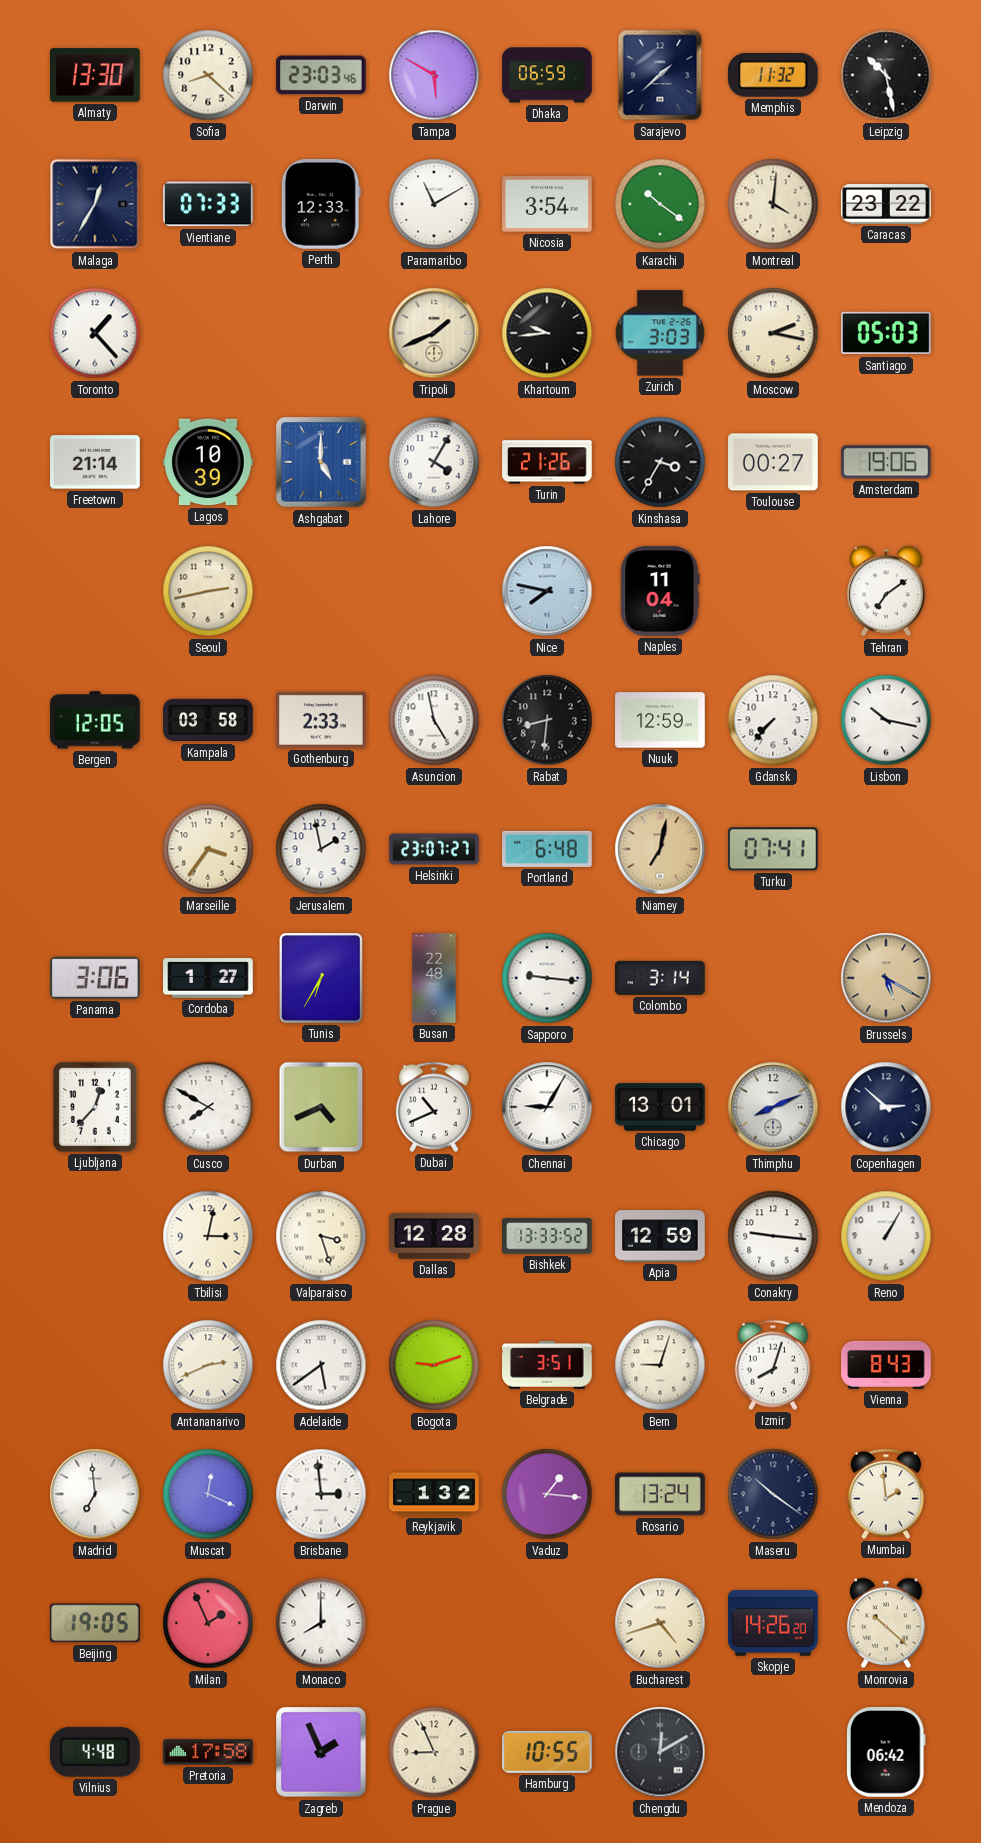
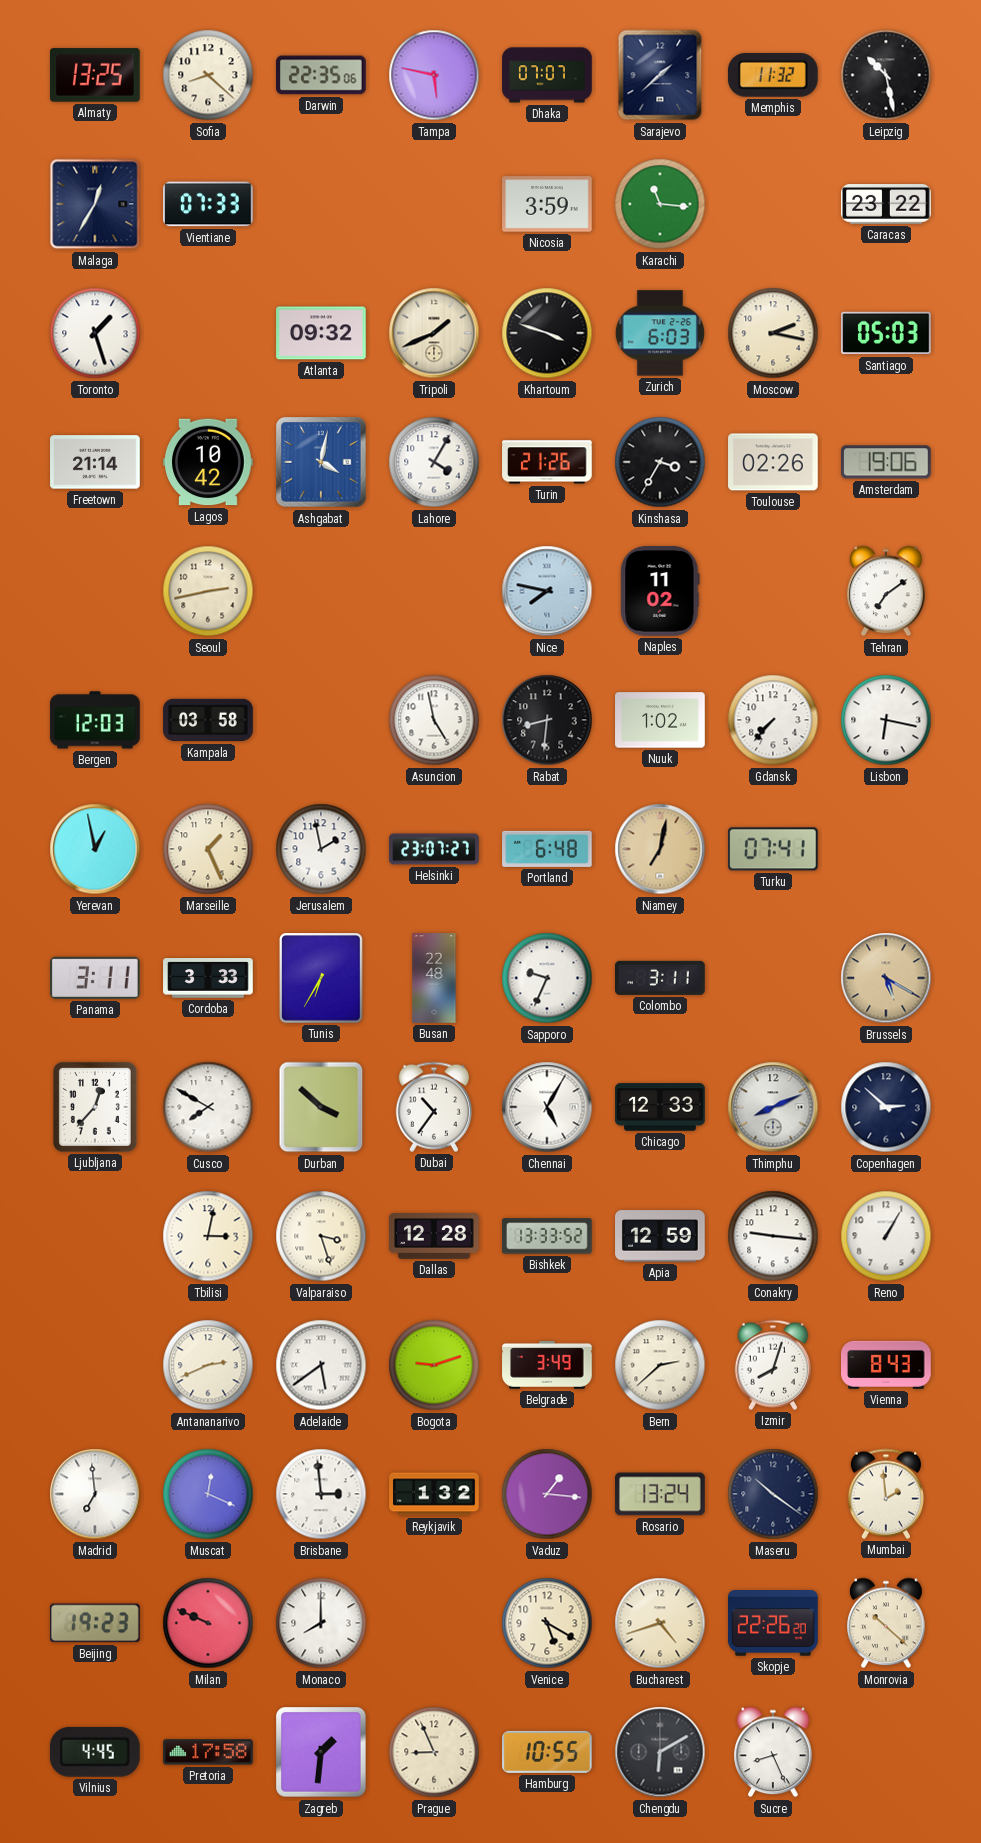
Almaty: 13:30 -> 13:25 (96, 75)
Darwin: 23:03 -> 22:35 (322, 75)
Tampa: 5:50 -> 5:47 (434, 75)
Dhaka: 06:59 -> 07:07 (547, 75)
Perth: 12:33 -> none (321, 205)
Paramaribo: 11:10 -> none (434, 204)
Nicosia: 3:54 -> 3:59 (547, 204)
Karachi: 10:21 -> 11:16 (660, 204)
Montreal: 4:01 -> none (773, 204)
Toronto: 1:23 -> 1:27 (95, 333)
Atlanta: none -> 09:32 (321, 333)
Khartoum: 9:44 -> 3:48 (547, 333)
Zurich: 3:03 -> 6:03 (660, 333)
Lagos: 10:39 -> 10:42 (208, 462)
Ashgabat: 5:00 -> 4:02 (321, 462)
Toulouse: 00:27 -> 02:26 (773, 462)
Naples: 11:04 -> 11:02 (660, 591)
Bergen: 12:05 -> 12:03 (95, 720)
Gothenburg: 2:33 -> none (321, 720)
Nuuk: 12:59 -> 1:02 (660, 720)
Lisbon: 10:17 -> 6:17 (886, 720)
Yerevan: none -> 12:58 (95, 849)
Marseille: 3:36 -> 1:26 (208, 849)
Panama: 3:06 -> 3:11 (96, 978)
Cordoba: 1:27 -> 3:33 (208, 978)
Sapporo: 9:16 -> 9:34 (547, 978)
Colombo: 3:14 -> 3:11 (661, 978)
Durban: 4:41 -> 3:52 (321, 1107)
Dubai: 10:41 -> 10:36 (433, 1107)
Chennai: 9:05 -> 5:05 (547, 1107)
Chicago: 13:01 -> 12:33 (660, 1107)
Belgrade: 3:51 -> 3:49 (547, 1365)
Bern: 9:03 -> 2:38 (660, 1365)
Beijing: 19:05 -> 19:23 (95, 1623)
Milan: 1:56 -> 9:49 (208, 1623)
Venice: none -> 5:20 (547, 1623)
Skopje: 14:26 -> 22:26 (774, 1624)
Vilnius: 4:48 -> 4:45 (95, 1752)
Zagreb: 1:56 -> 1:31 (321, 1752)
Chengdu: 12:10 -> 6:10 (660, 1752)
Sucre: none -> 8:26 (773, 1752)
Mendoza: 06:42 -> none (886, 1753)
